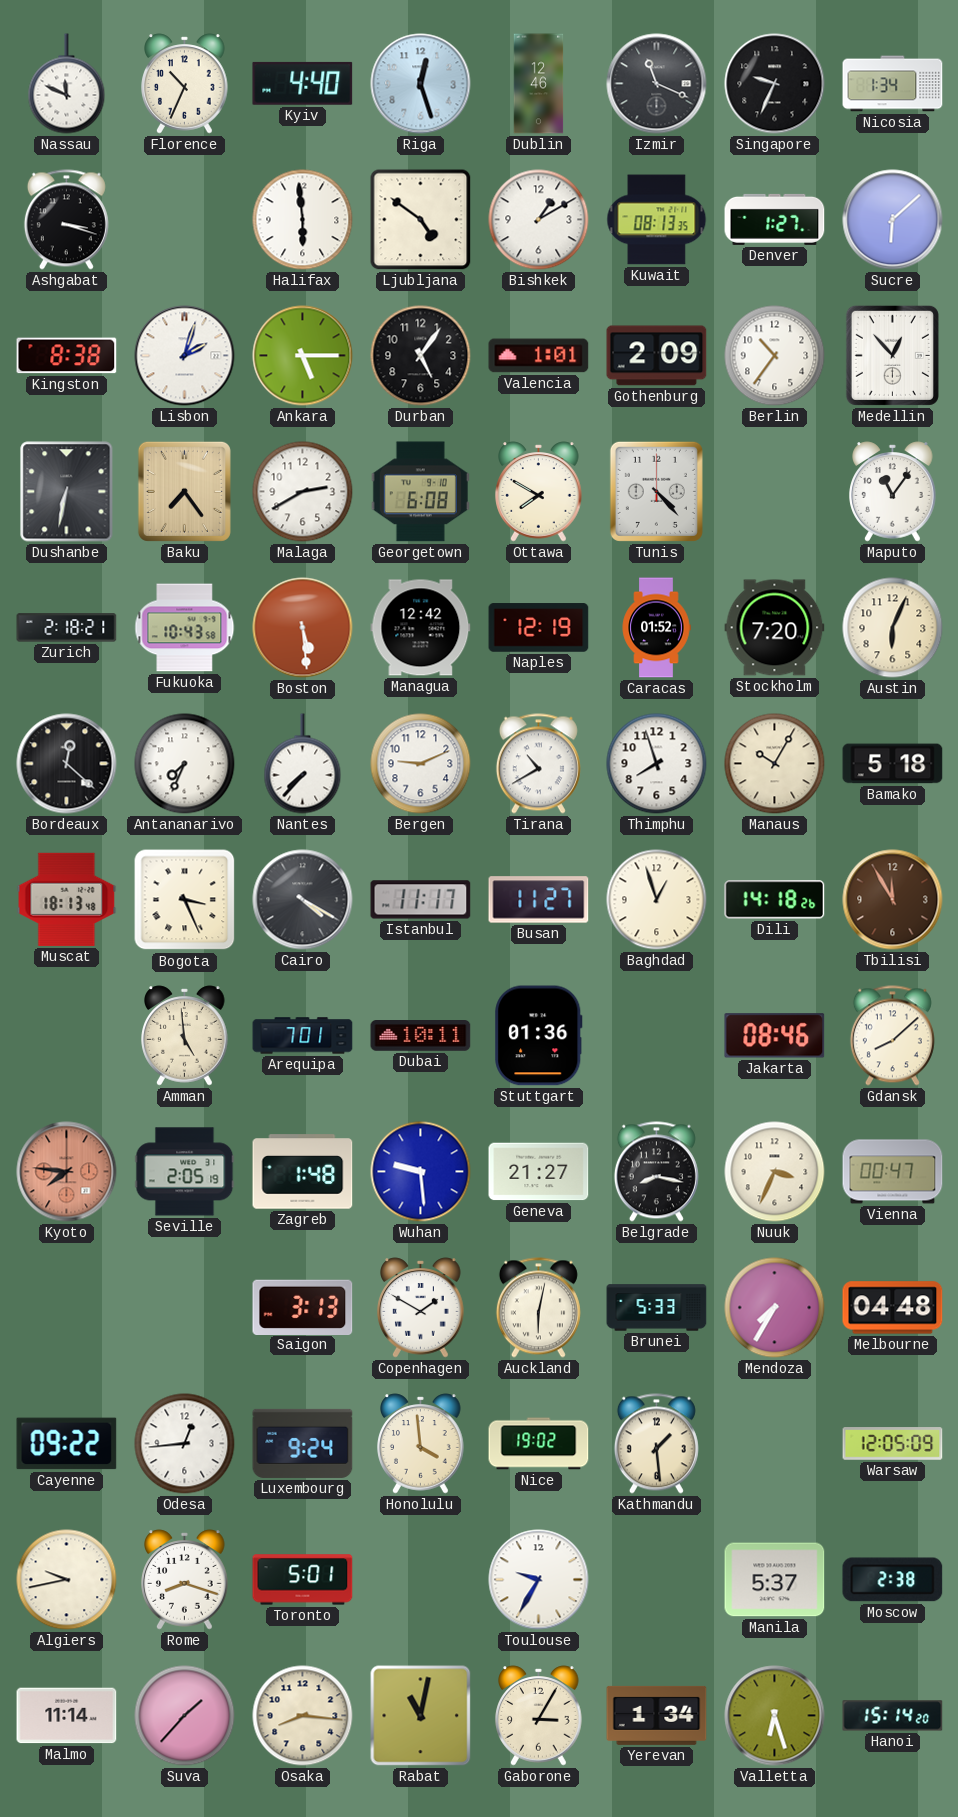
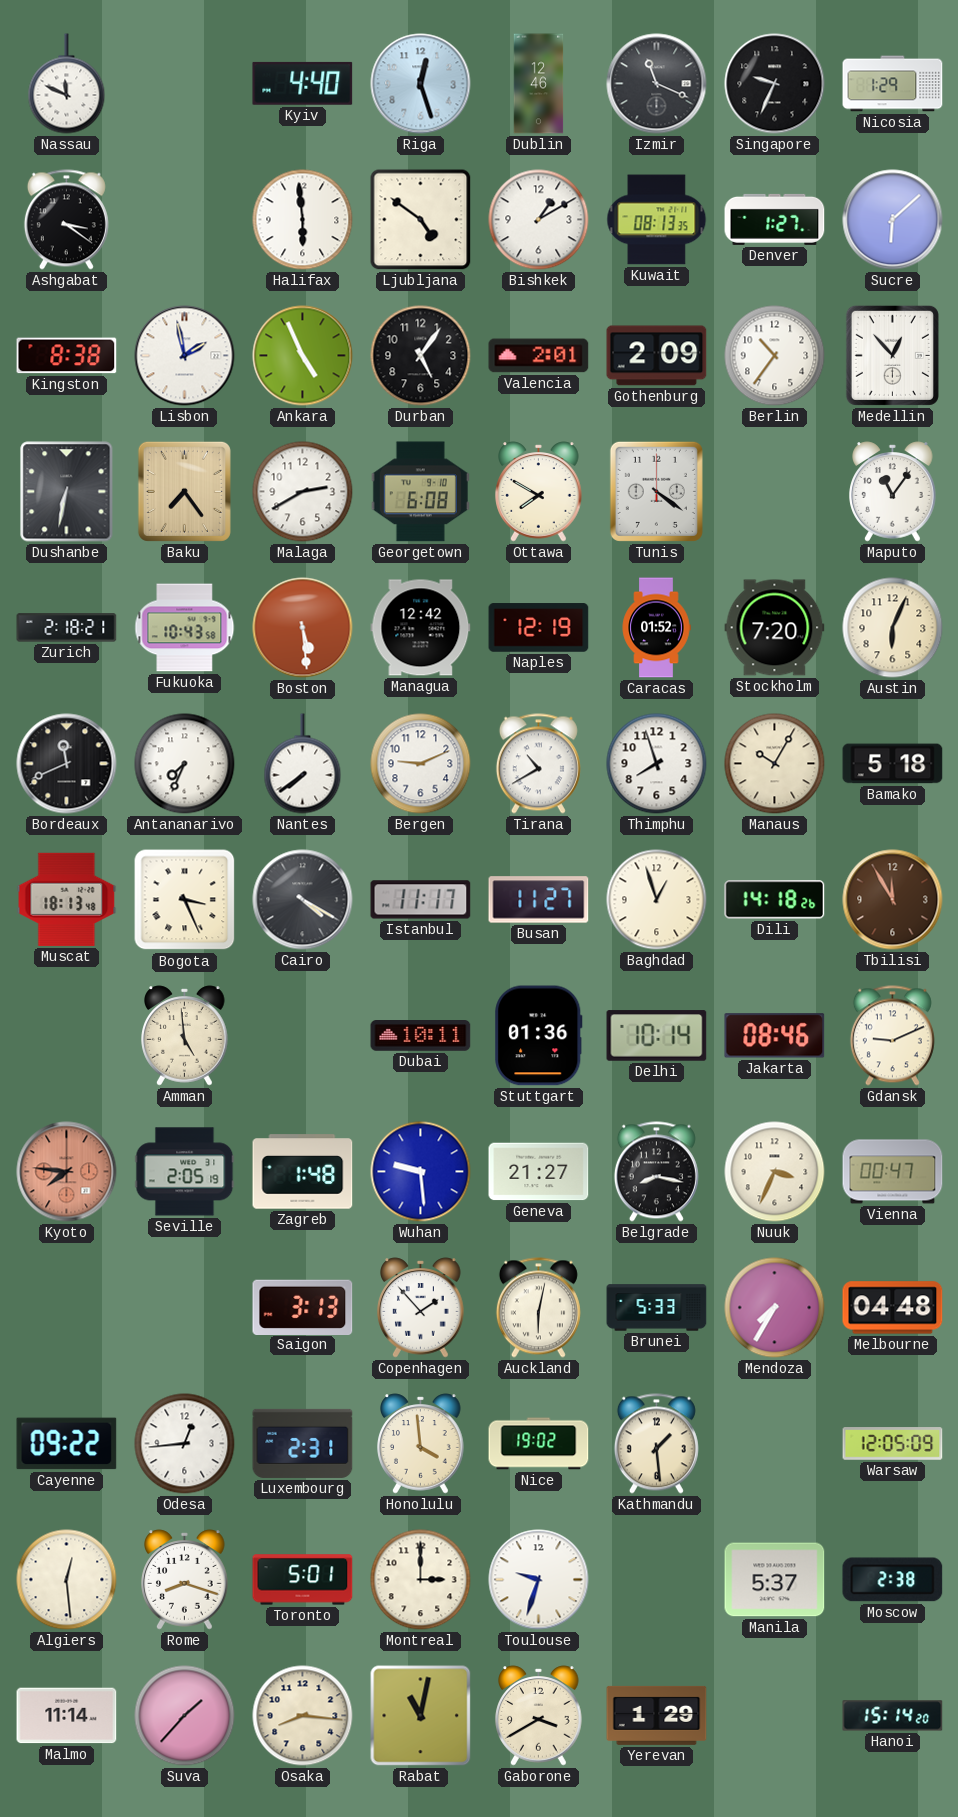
Florence: 10:34 -> none (185, 84)
Nicosia: 1:34 -> 1:29 (893, 84)
Ashgabat: 3:18 -> 3:21 (66, 220)
Lisbon: 2:03 -> 1:58 (185, 356)
Ankara: 5:15 -> 4:56 (303, 356)
Valencia: 1:01 -> 2:01 (539, 356)
Tunis: 4:23 -> 4:21 (656, 491)
Bordeaux: 12:22 -> 11:41 (67, 764)
Nantes: 7:37 -> 7:39 (303, 764)
Arequipa: 7:01 -> none (303, 1036)
Delhi: none -> 10:14 (657, 1036)
Gdansk: 8:08 -> 9:11 (892, 1036)
Copenhagen: 1:50 -> 1:53 (421, 1308)
Luxembourg: 9:24 -> 2:31 (303, 1443)
Algiers: 9:43 -> 12:29 (67, 1580)
Montreal: none -> 3:00 (421, 1580)
Toulouse: 9:35 -> 9:33 (539, 1580)
Gaborone: 3:05 -> 3:40 (539, 1716)
Yerevan: 1:34 -> 1:29 (657, 1715)
Valletta: 6:27 -> none (775, 1716)
